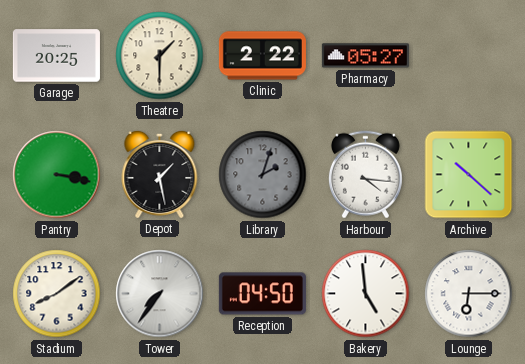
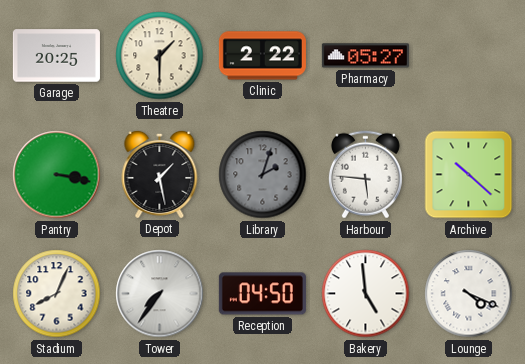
Harbour: 4:16 -> 5:46 (365, 175)
Stadium: 8:09 -> 8:04 (57, 294)
Lounge: 6:15 -> 4:19 (469, 294)
